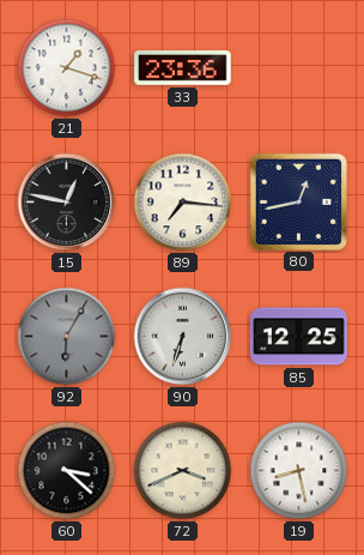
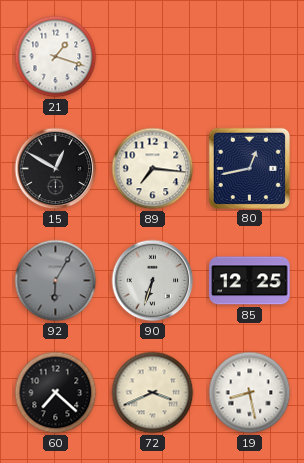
33: 23:36 -> none (183, 68)
15: 12:47 -> 12:50 (56, 169)
60: 3:22 -> 7:22 (56, 393)
